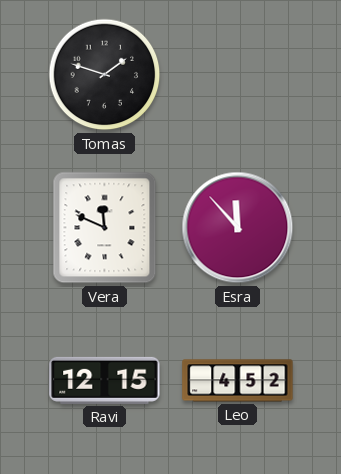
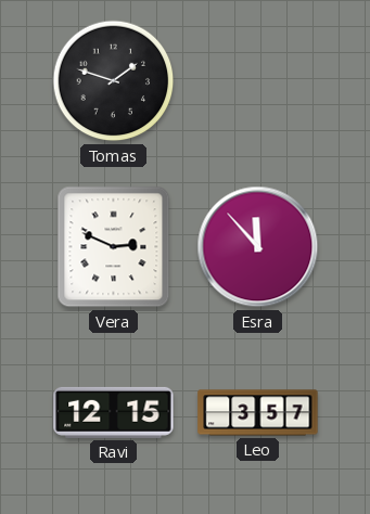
Vera: 11:49 -> 2:49 (114, 247)
Leo: 4:52 -> 3:57 (258, 413)
